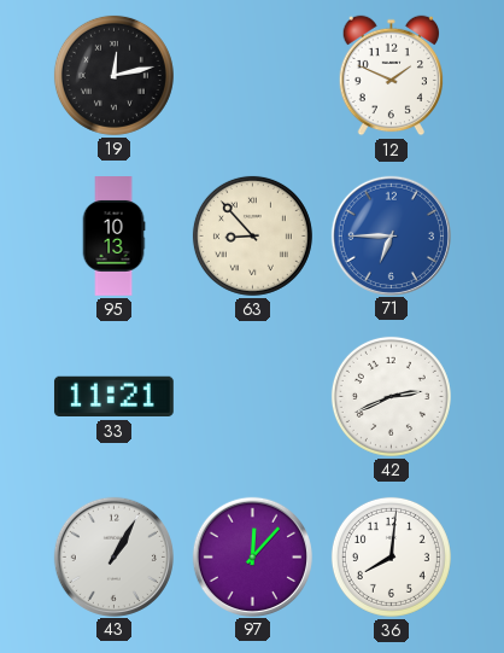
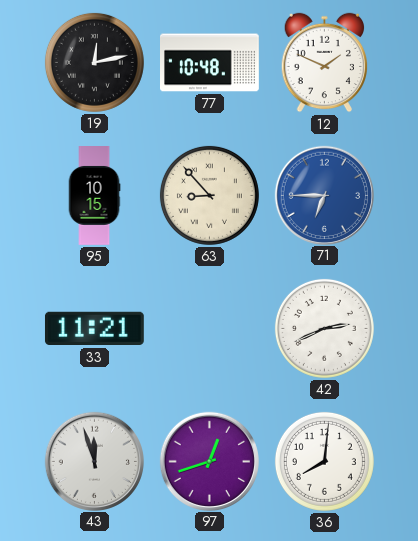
77: none -> 10:48 (210, 63)
95: 10:13 -> 10:15 (94, 196)
43: 1:05 -> 11:57 (94, 461)
97: 12:07 -> 12:42 (209, 461)
